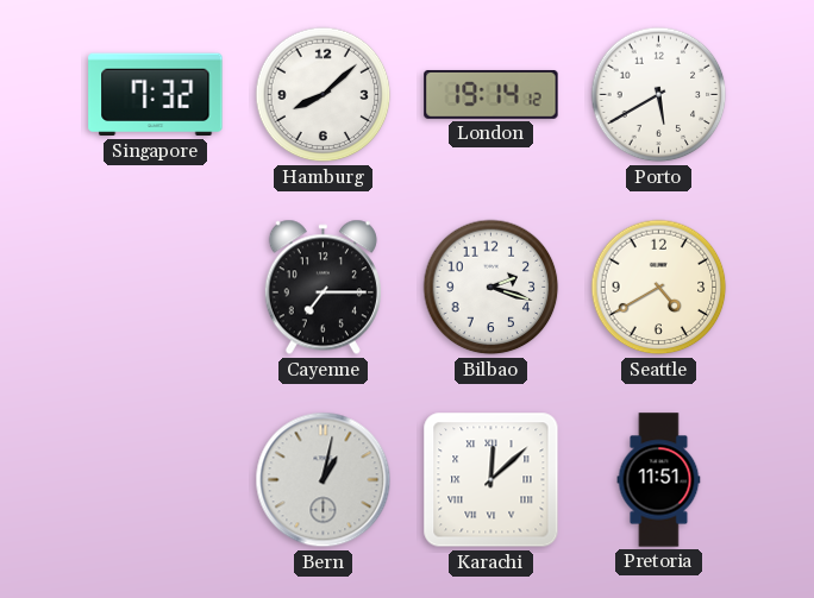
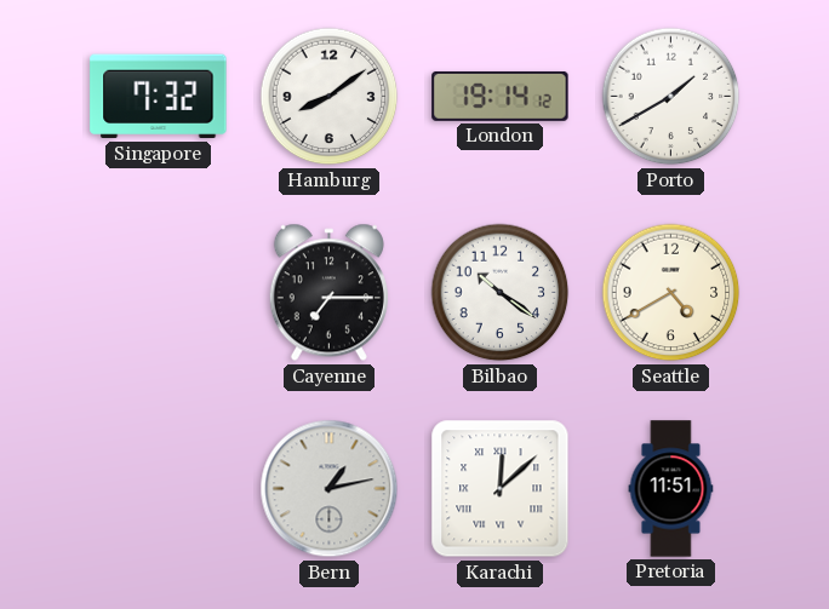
Hamburg: 8:08 -> 8:09 (330, 97)
Porto: 5:40 -> 1:40 (671, 97)
Bilbao: 2:18 -> 10:21 (501, 293)
Bern: 1:02 -> 1:13 (330, 489)
